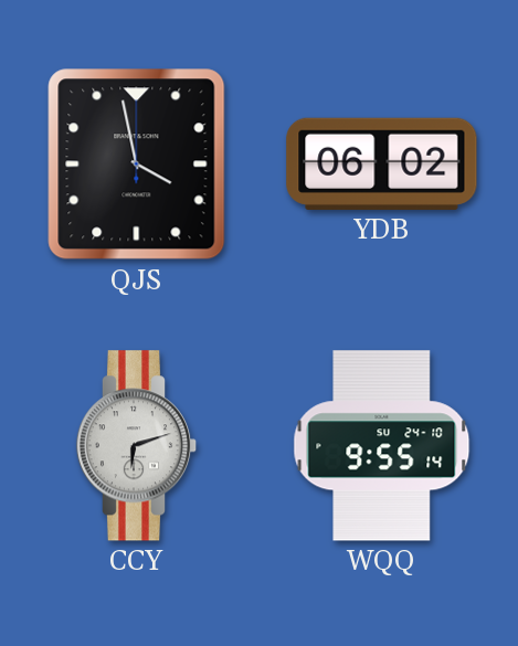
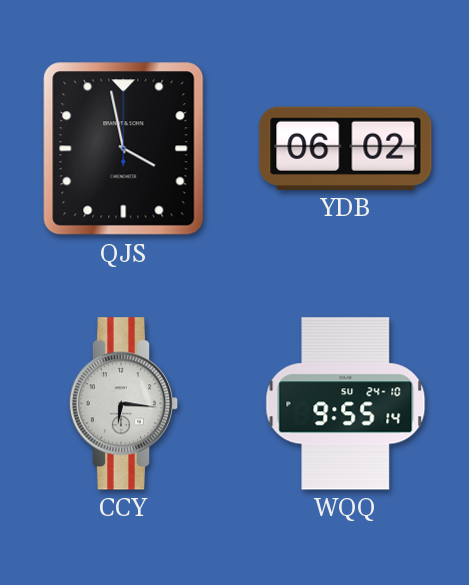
CCY: 6:12 -> 6:16 (124, 404)
